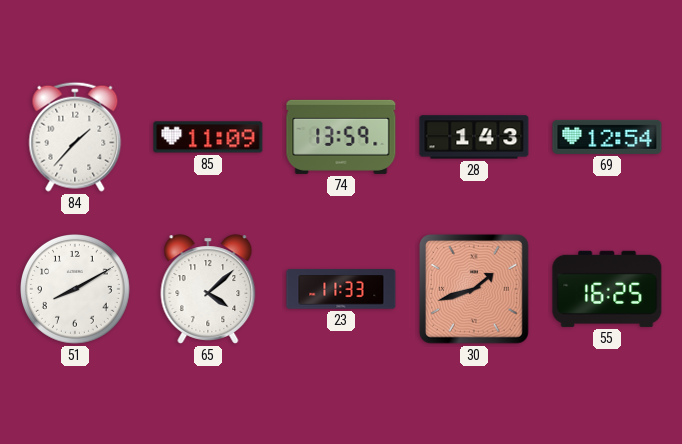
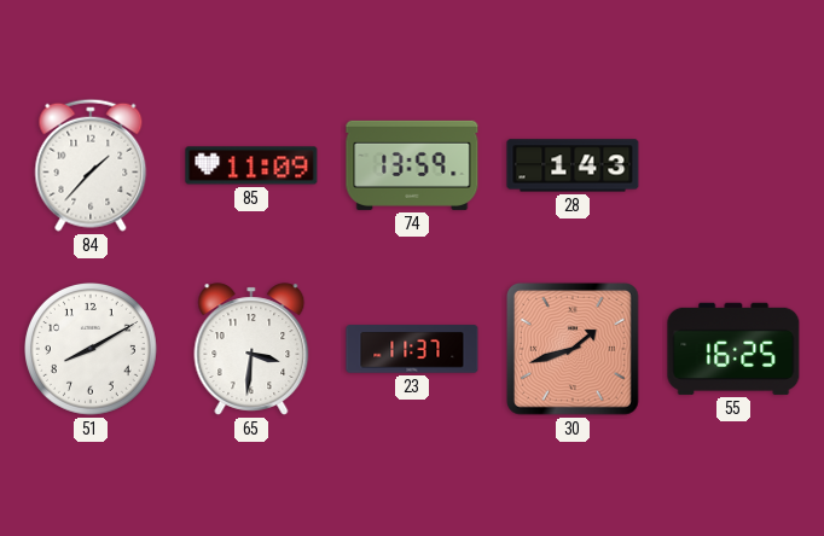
69: 12:54 -> none (607, 137)
65: 4:08 -> 3:31 (251, 349)
23: 11:33 -> 11:37 (412, 349)
